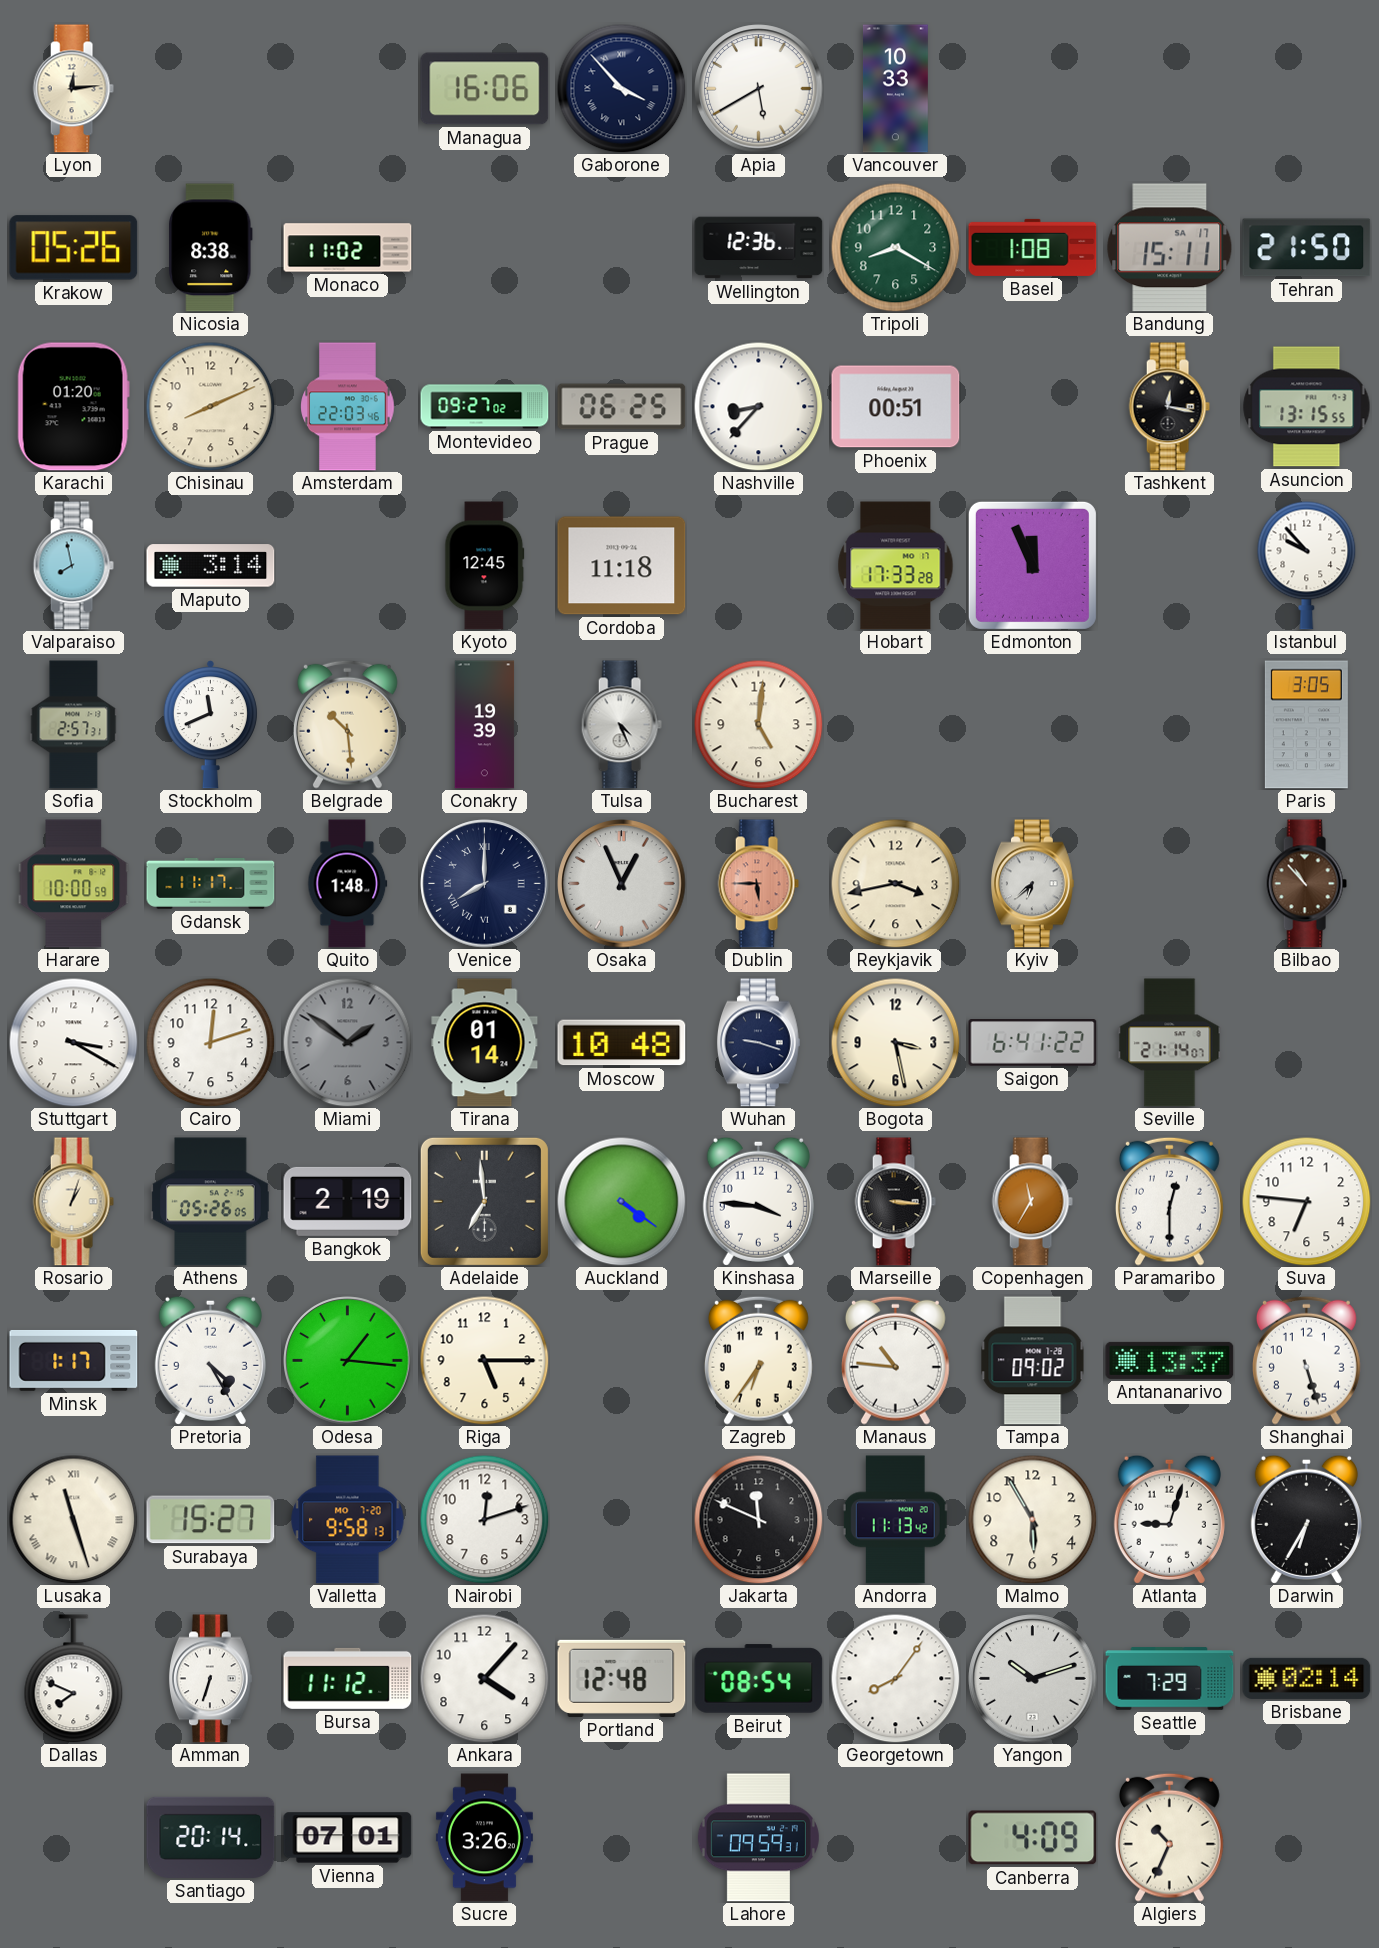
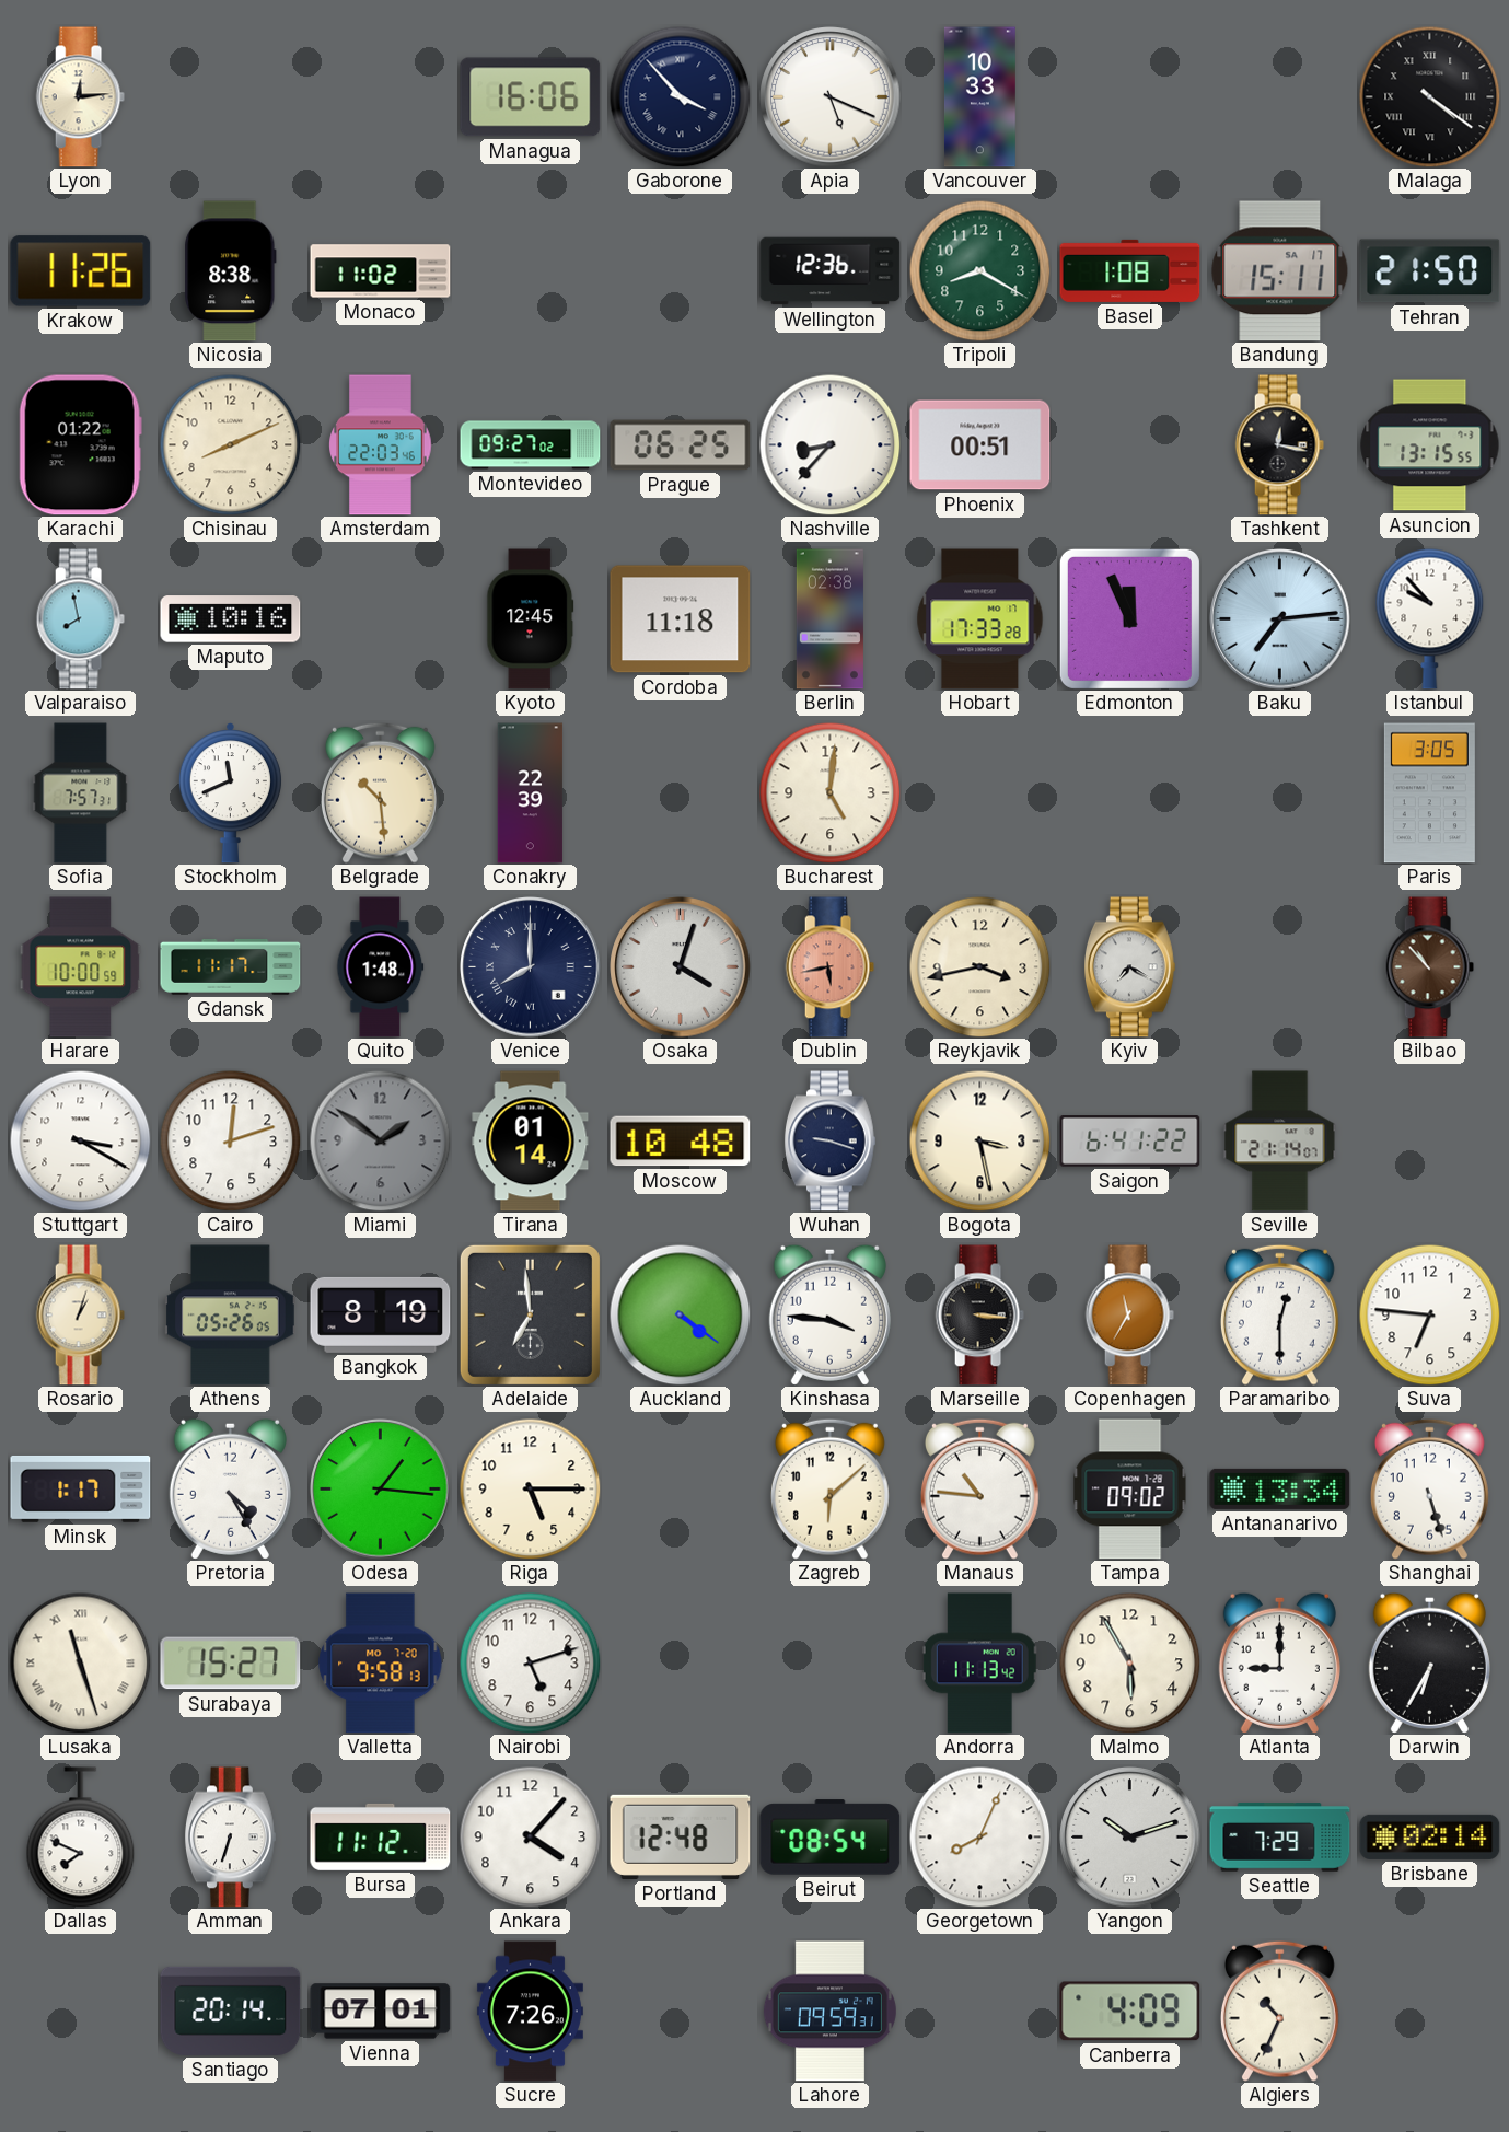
Apia: 5:40 -> 5:19 (831, 97)
Malaga: none -> 4:21 (1429, 96)
Krakow: 05:26 -> 11:26 (81, 271)
Karachi: 01:20 -> 01:22 (80, 445)
Maputo: 3:14 -> 10:16 (231, 619)
Berlin: none -> 02:38 (829, 619)
Baku: none -> 7:14 (1280, 619)
Sofia: 2:57 -> 7:57 (81, 793)
Conakry: 19:39 -> 22:39 (531, 793)
Tulsa: 4:26 -> none (621, 725)
Osaka: 12:56 -> 4:03 (681, 967)
Dublin: 5:45 -> 5:43 (829, 967)
Kyiv: 6:38 -> 7:20 (1129, 967)
Bangkok: 2:19 -> 8:19 (381, 1314)
Zagreb: 6:36 -> 6:08 (829, 1488)
Antananarivo: 13:37 -> 13:34 (1280, 1488)
Nairobi: 12:12 -> 5:12 (530, 1662)
Jakarta: 11:49 -> none (758, 1519)
Atlanta: 9:03 -> 9:00 (1279, 1662)
Georgetown: 8:06 -> 8:04 (979, 1836)
Sucre: 3:26 -> 7:26 (530, 2012)
